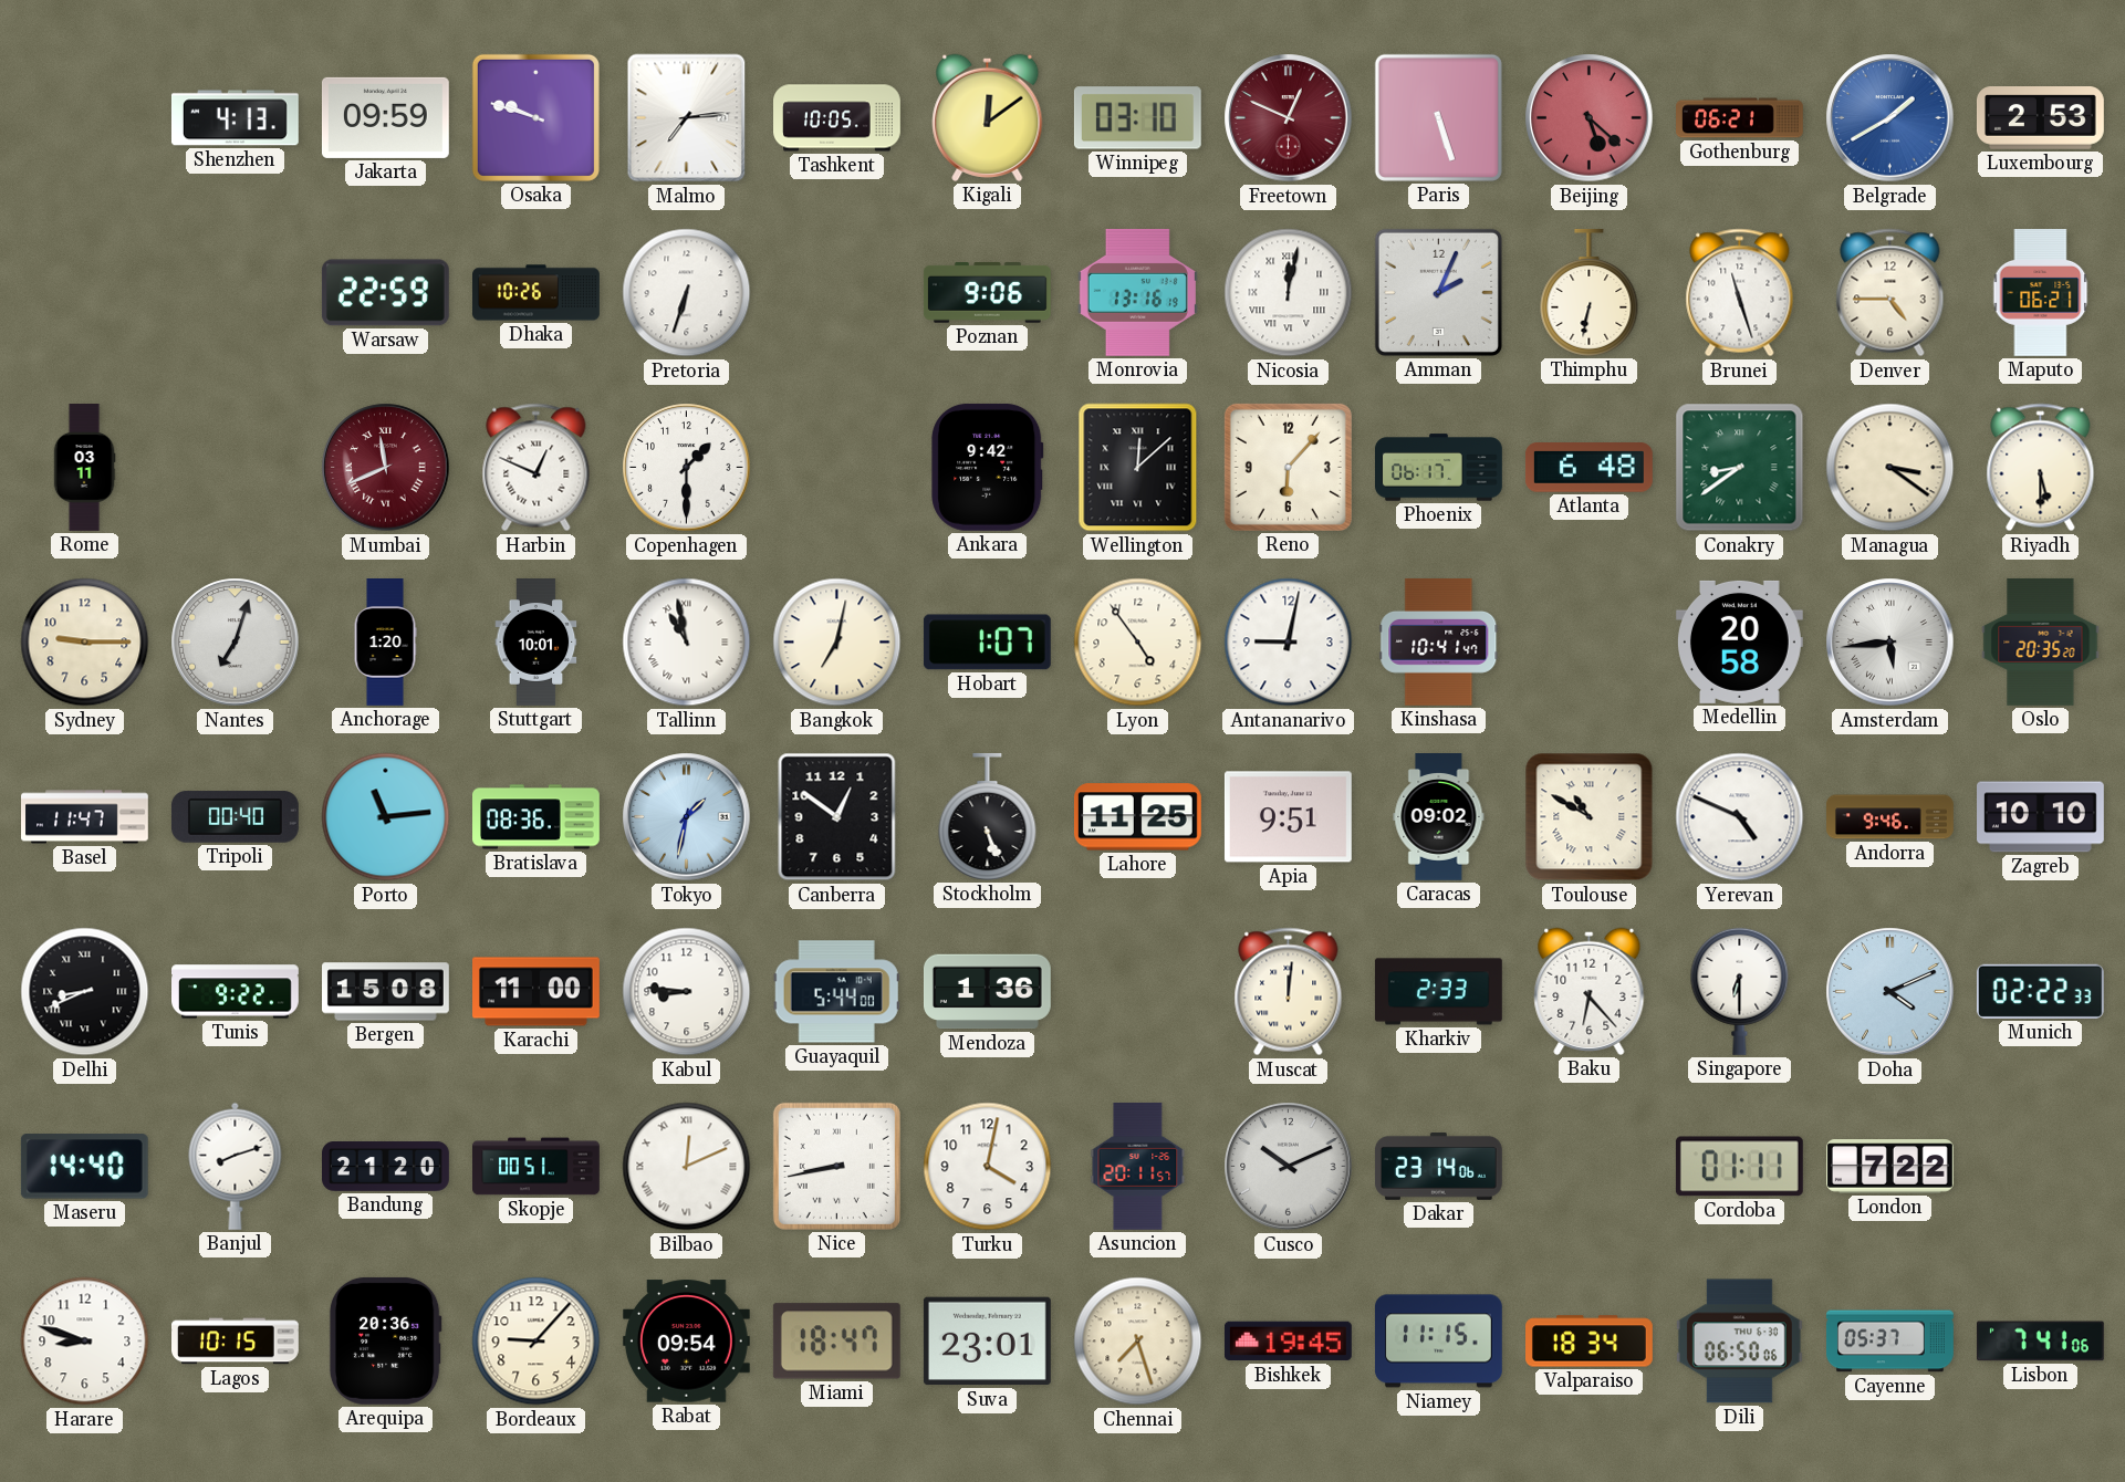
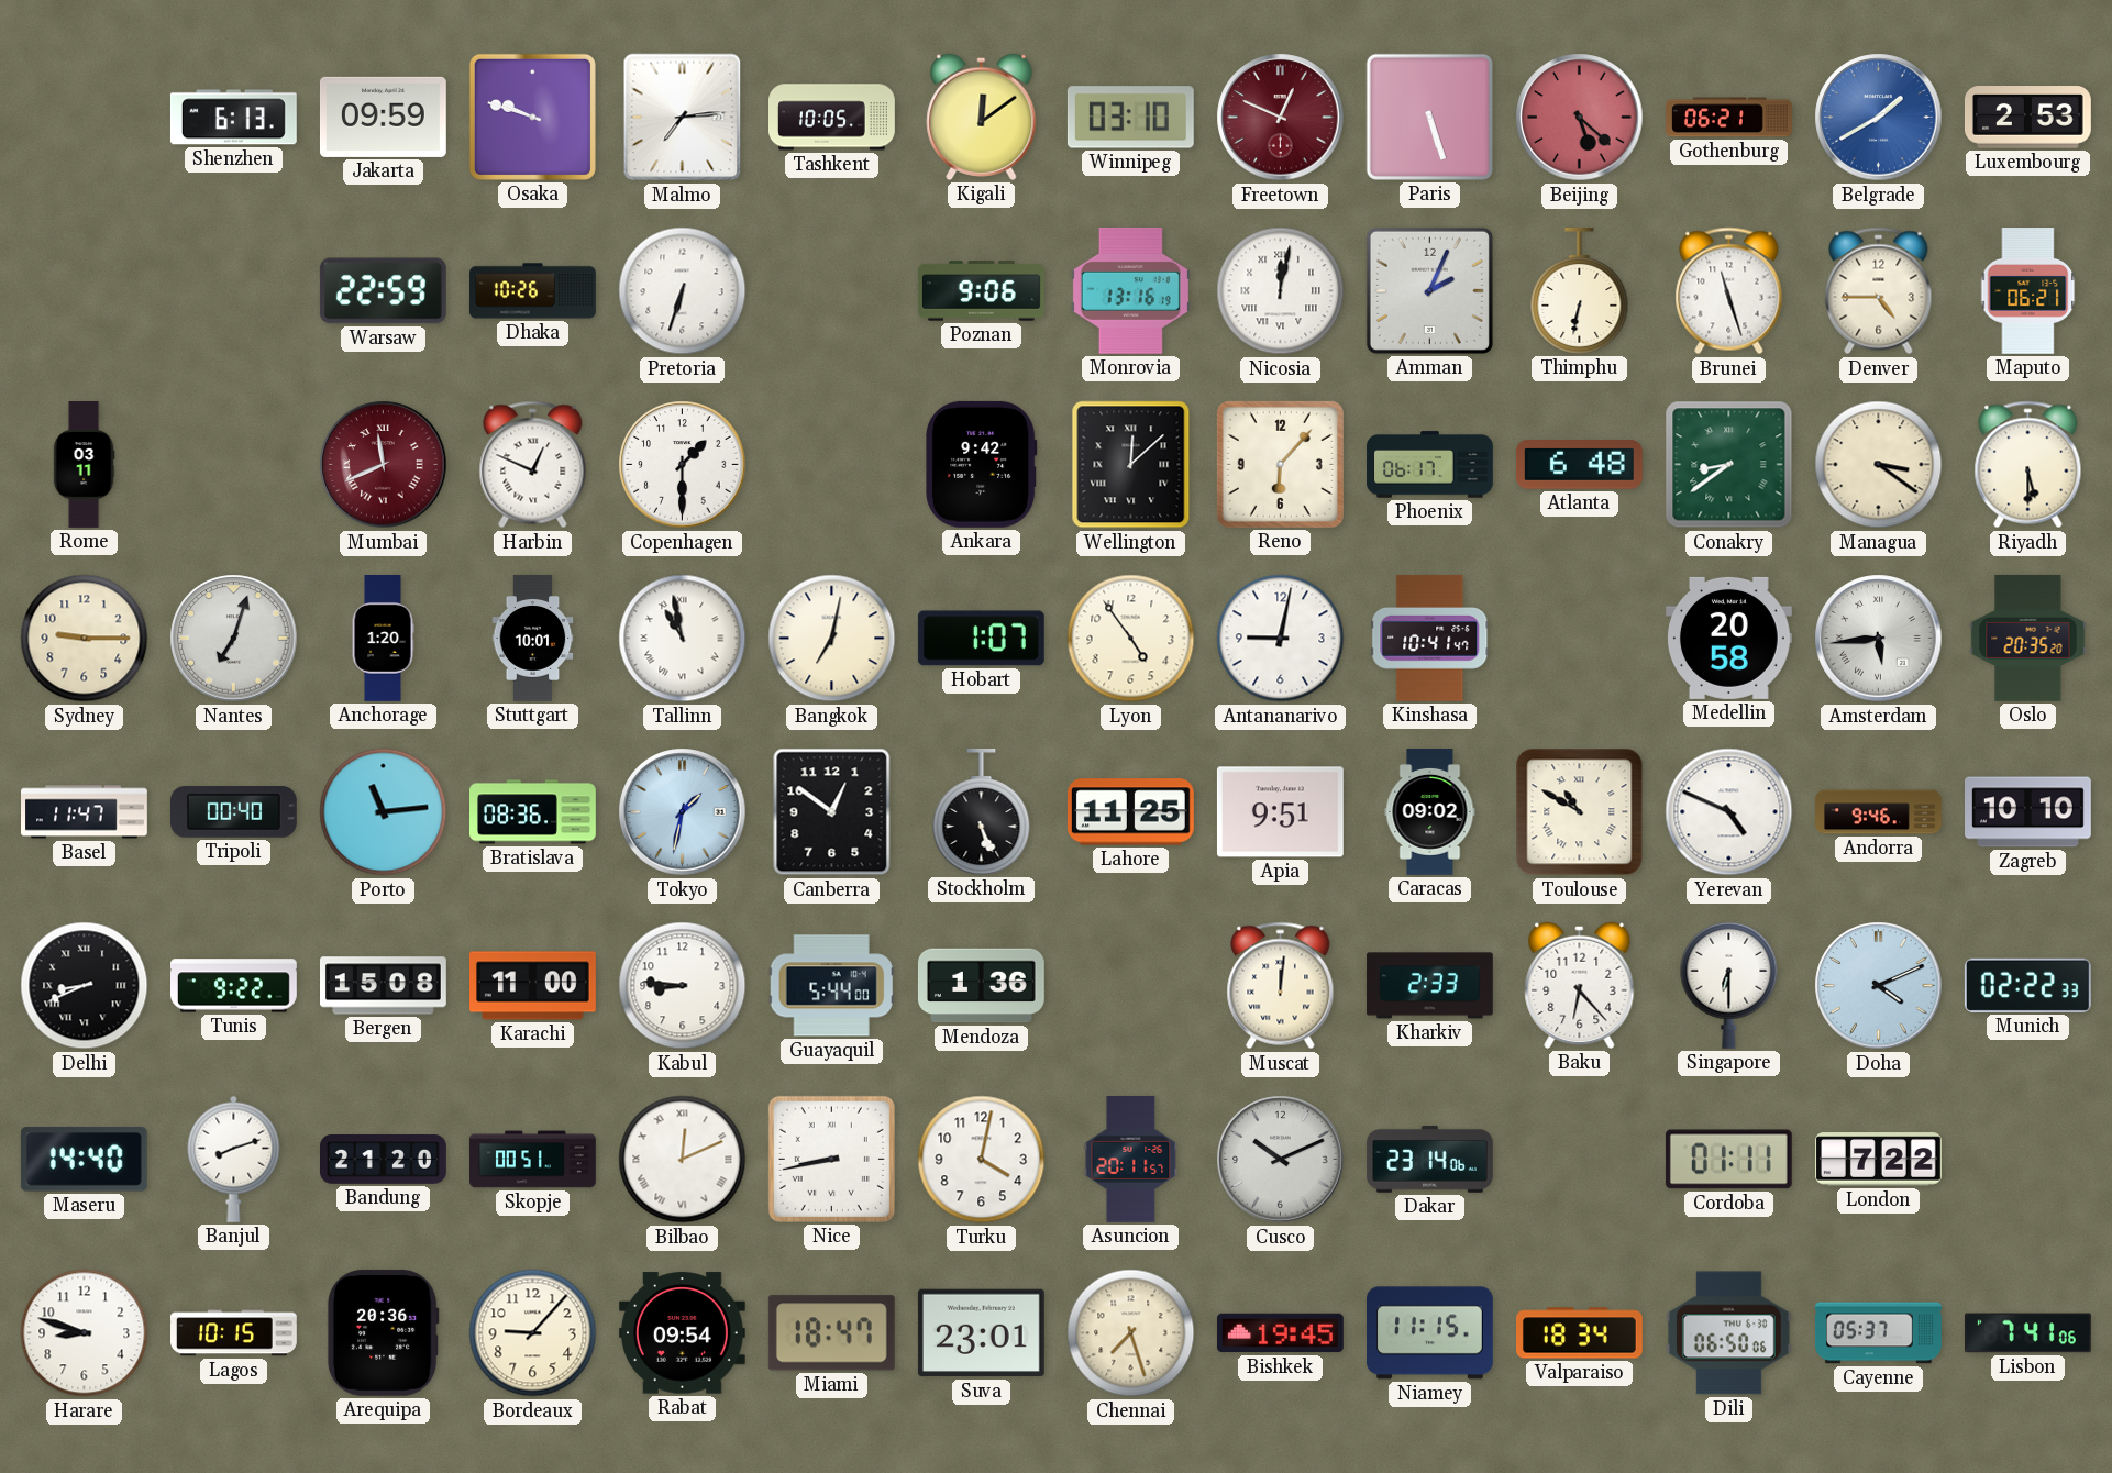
Shenzhen: 4:13 -> 6:13 (233, 118)
